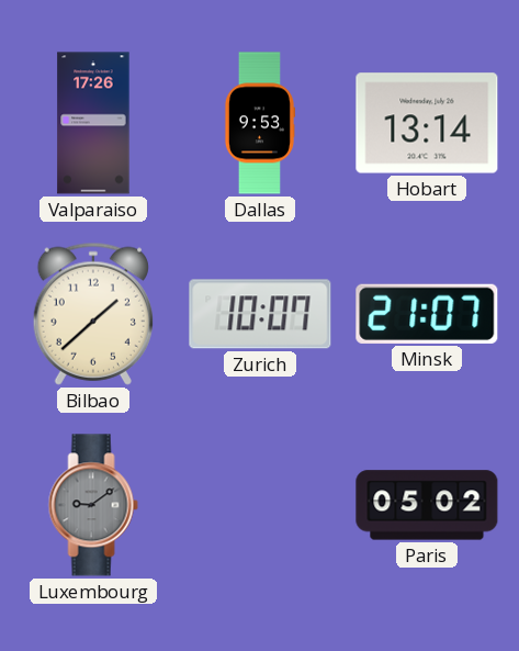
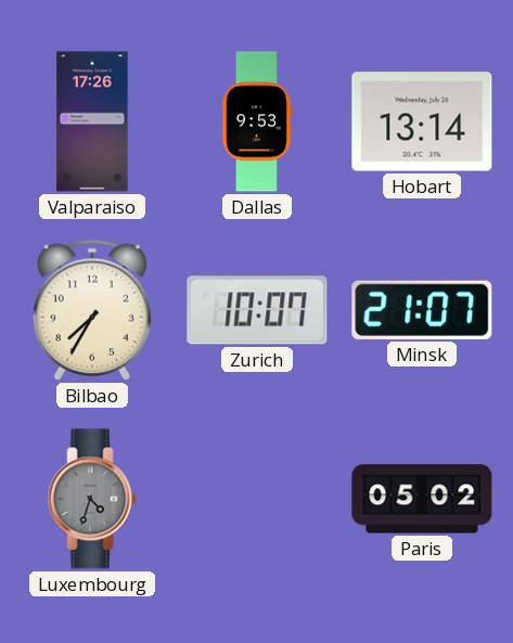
Bilbao: 1:38 -> 7:35 (92, 310)
Luxembourg: 9:09 -> 4:33 (92, 499)
